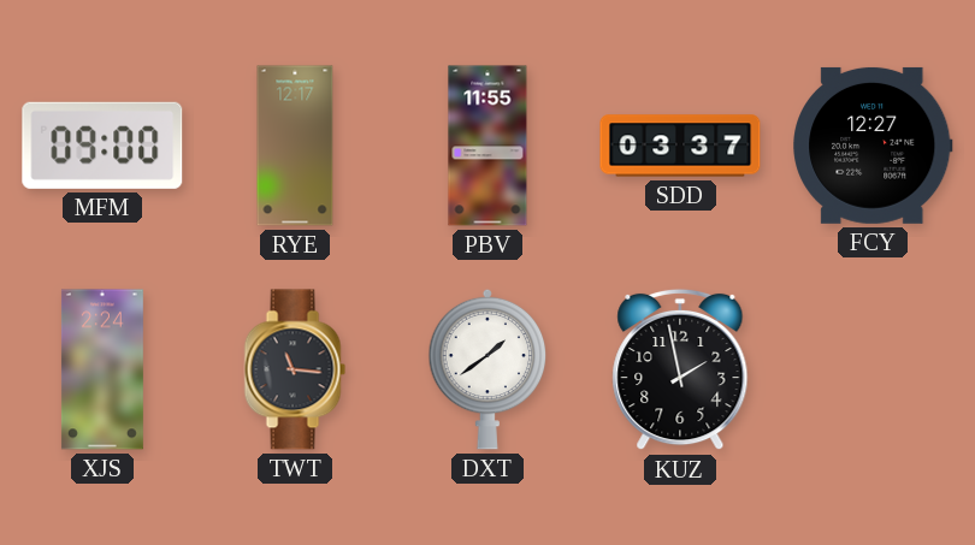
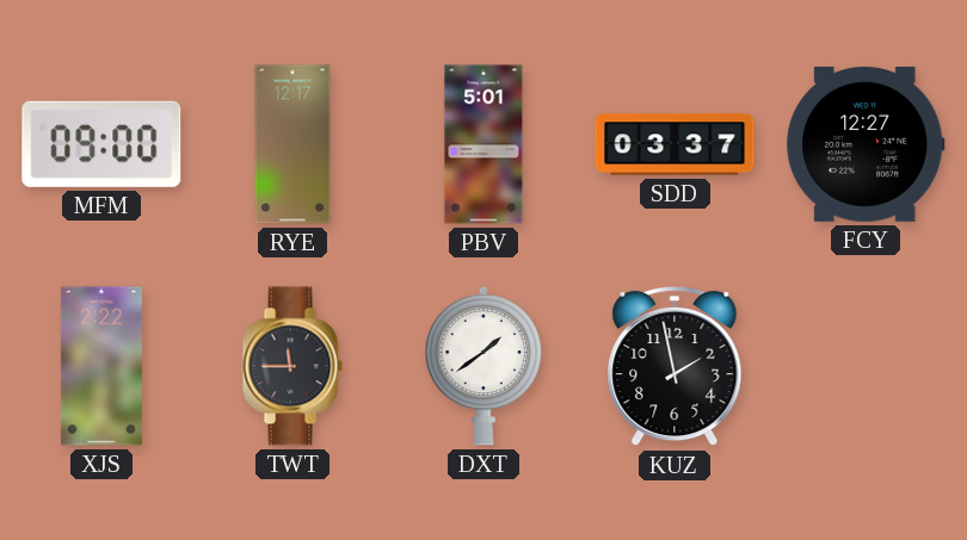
PBV: 11:55 -> 5:01 (483, 144)
XJS: 2:24 -> 2:22 (101, 366)
TWT: 11:16 -> 11:45 (292, 366)
